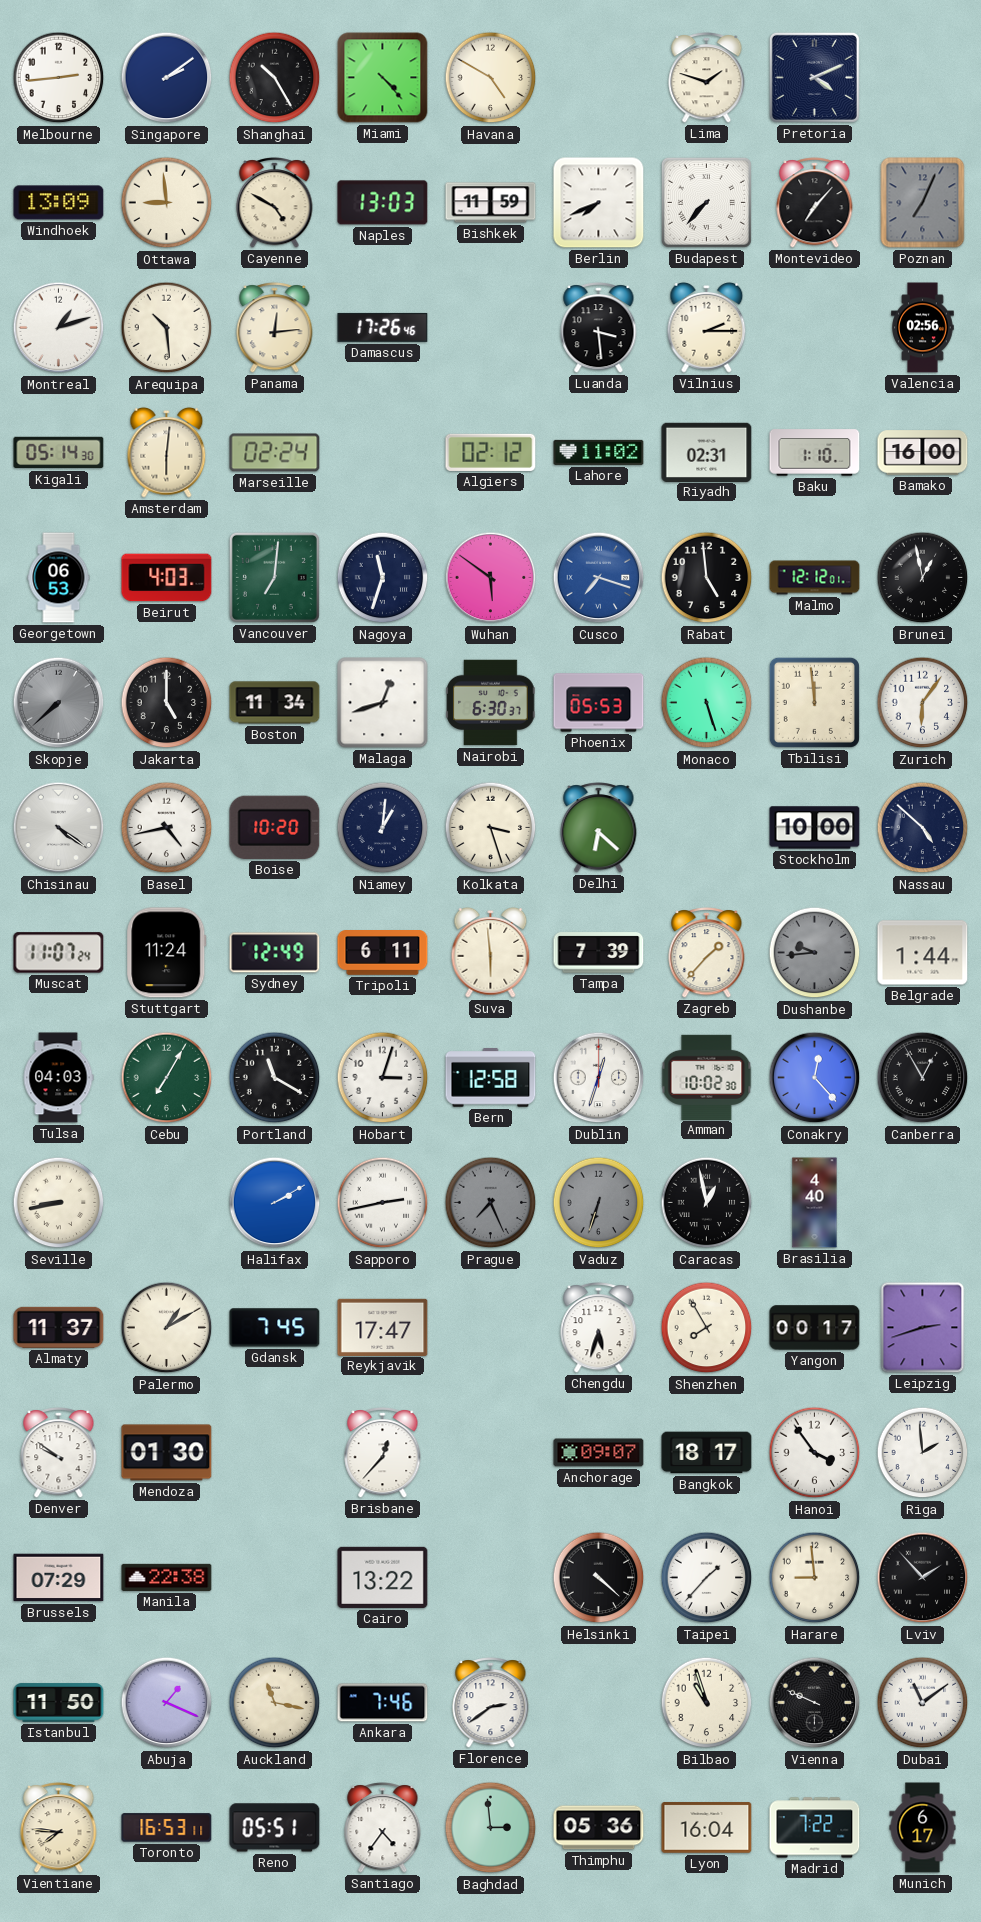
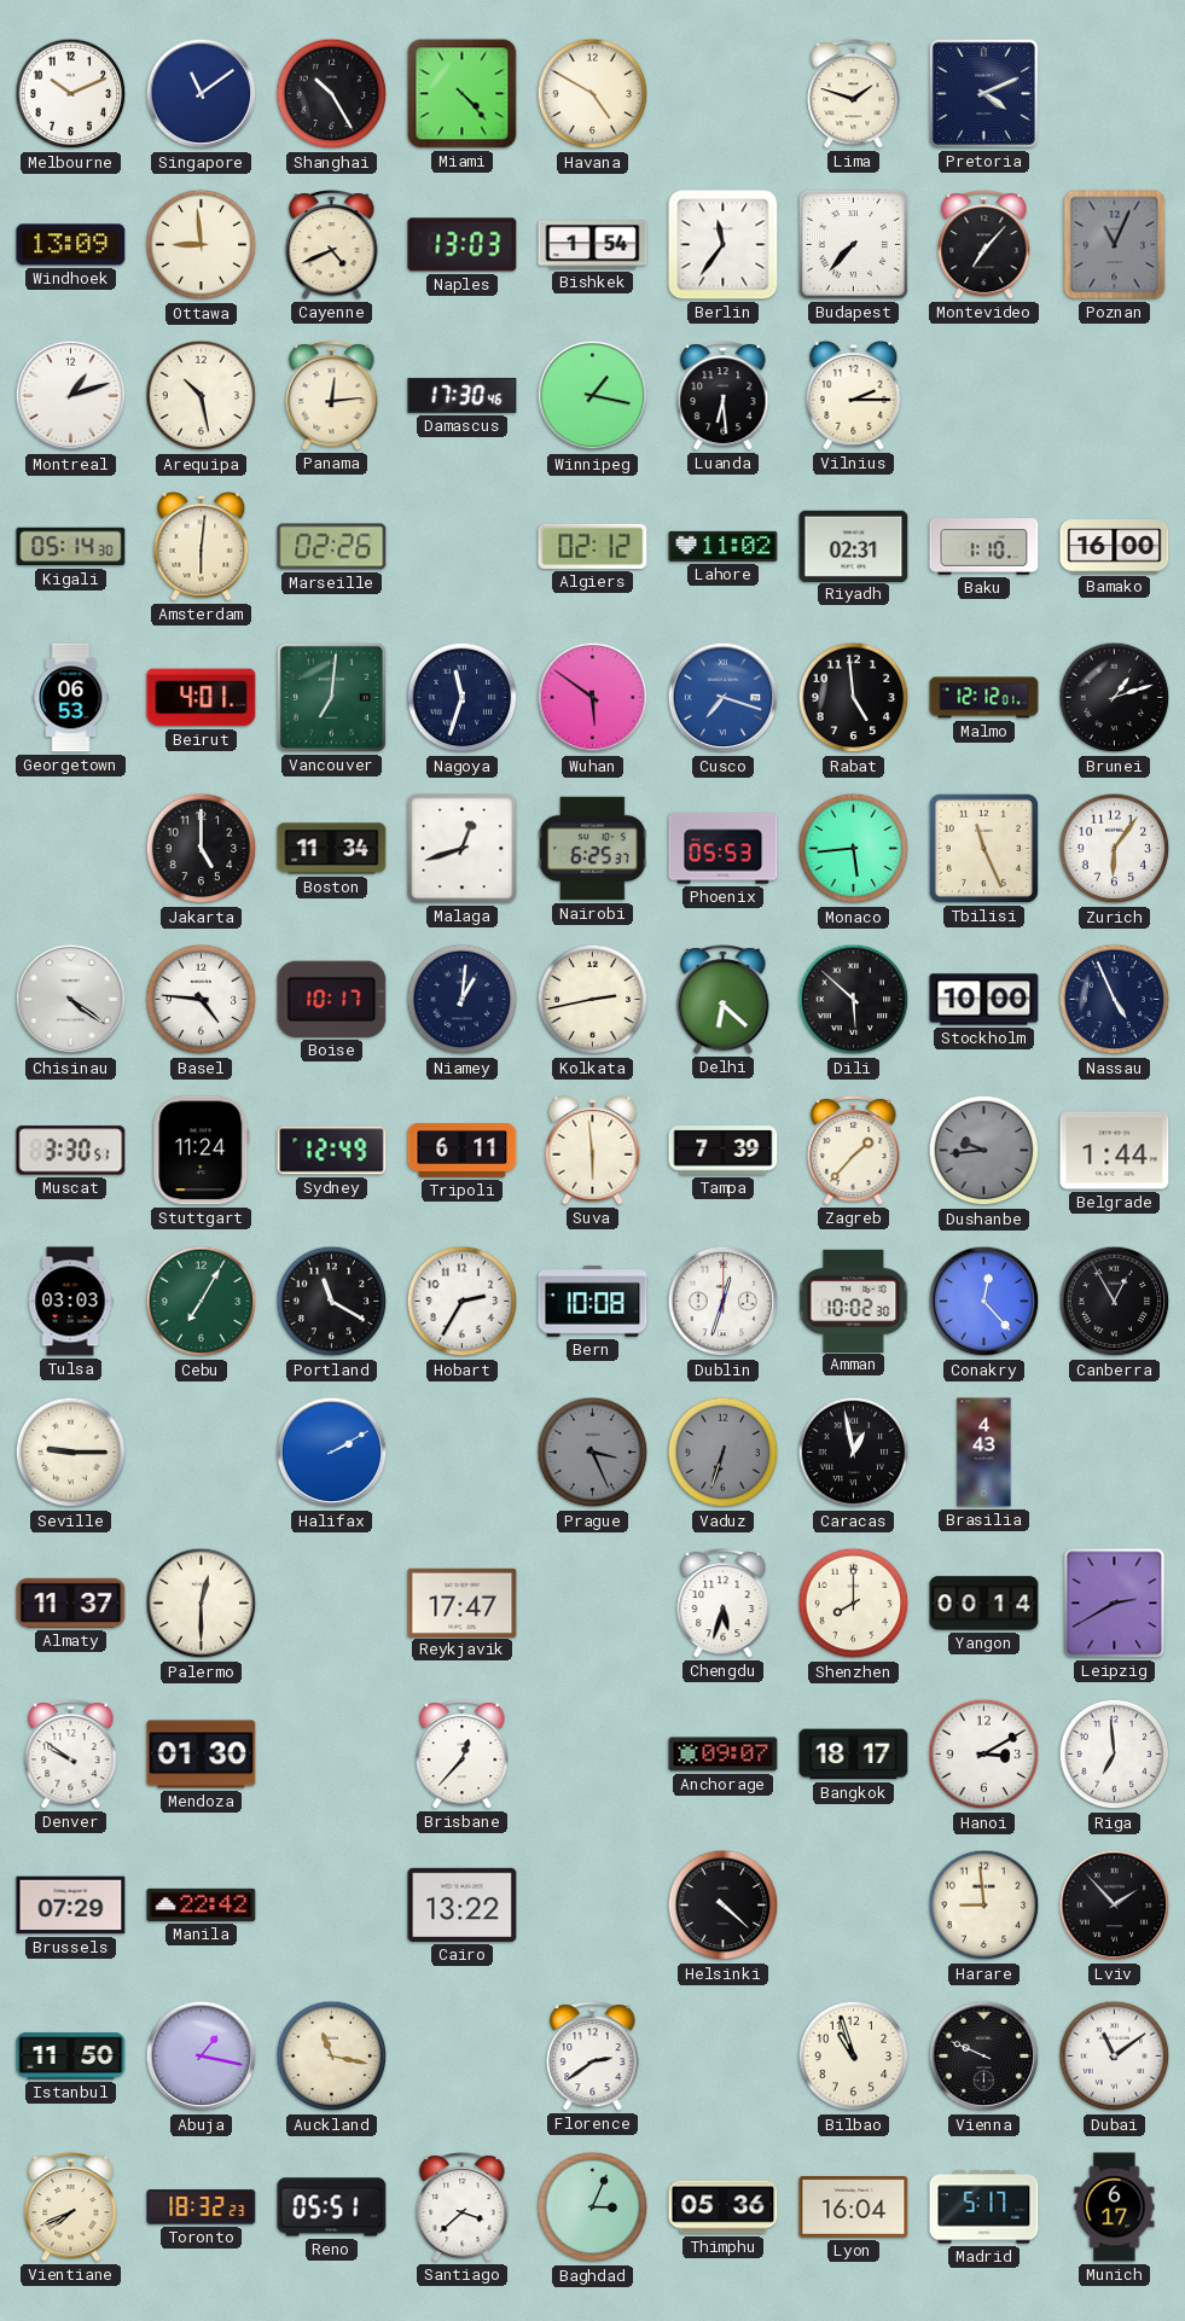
Melbourne: 2:44 -> 10:11 (71, 94)
Singapore: 2:09 -> 11:09 (202, 94)
Cayenne: 4:50 -> 4:41 (332, 245)
Bishkek: 11:59 -> 1:54 (593, 245)
Berlin: 7:41 -> 11:36 (724, 245)
Poznan: 7:04 -> 11:04 (1115, 245)
Arequipa: 10:29 -> 10:28 (202, 396)
Damascus: 17:26 -> 17:30 (463, 395)
Winnipeg: none -> 1:17 (593, 396)
Luanda: 3:29 -> 6:29 (724, 396)
Valencia: 02:56 -> none (923, 328)
Marseille: 02:24 -> 02:26 (332, 547)
Beirut: 4:03 -> 4:01 (202, 698)
Brunei: 12:58 -> 1:12 (1115, 698)
Skopje: 7:38 -> none (59, 703)
Nairobi: 6:30 -> 6:25 (593, 849)
Monaco: 5:27 -> 5:44 (854, 849)
Tbilisi: 11:59 -> 11:26 (983, 848)
Basel: 4:43 -> 4:46 (202, 1000)
Boise: 10:20 -> 10:17 (332, 999)
Kolkata: 3:27 -> 2:43 (593, 1000)
Dili: none -> 5:52 (854, 1000)
Nassau: 4:52 -> 4:56 (1115, 1000)
Muscat: 11:07 -> 3:30 (71, 1151)
Tulsa: 04:03 -> 03:03 (70, 1302)
Hobart: 3:03 -> 2:35 (463, 1302)
Bern: 12:58 -> 10:08 (593, 1302)
Seville: 8:43 -> 9:15 (71, 1453)
Sapporo: 2:43 -> none (383, 1203)
Prague: 7:26 -> 3:26 (593, 1453)
Brasilia: 4:40 -> 4:43 (984, 1453)
Palermo: 1:10 -> 12:30 (202, 1604)
Gdansk: 7:45 -> none (275, 1328)
Shenzhen: 7:55 -> 8:00 (854, 1604)
Yangon: 00:17 -> 00:14 (984, 1604)
Leipzig: 2:42 -> 2:40 (1115, 1604)
Hanoi: 3:54 -> 3:10 (984, 1755)
Riga: 1:59 -> 6:59 (1115, 1755)
Manila: 22:38 -> 22:42 (202, 1904)
Taipei: 1:37 -> none (707, 1578)
Abuja: 1:19 -> 1:17 (202, 2057)
Ankara: 7:46 -> none (383, 1703)
Vientiane: 7:46 -> 7:41 (71, 2207)
Toronto: 16:53 -> 18:32 (202, 2207)
Santiago: 4:36 -> 3:38 (463, 2207)
Baghdad: 2:59 -> 3:04 (593, 2207)
Madrid: 7:22 -> 5:17 (984, 2207)
